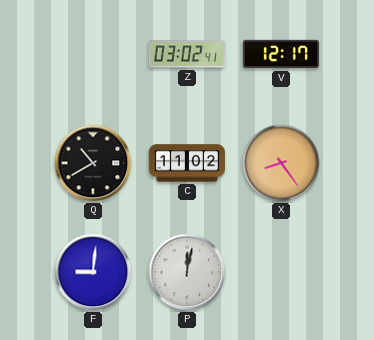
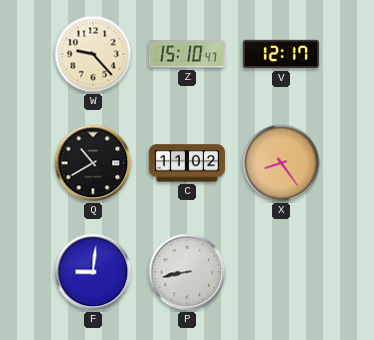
W: none -> 9:23 (93, 54)
Z: 03:02 -> 15:10 (187, 54)
P: 12:02 -> 8:43 (187, 272)
